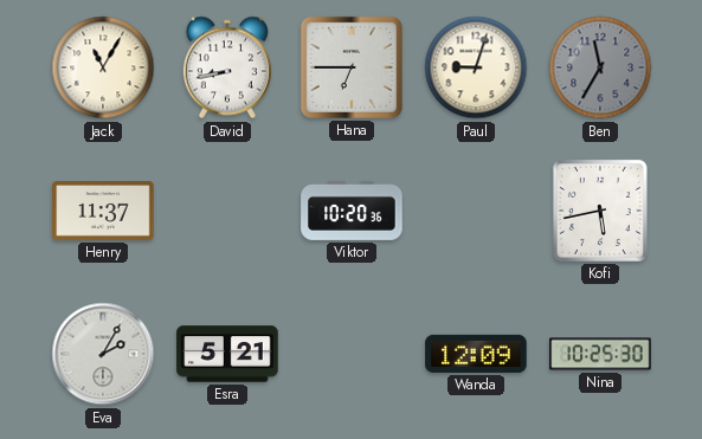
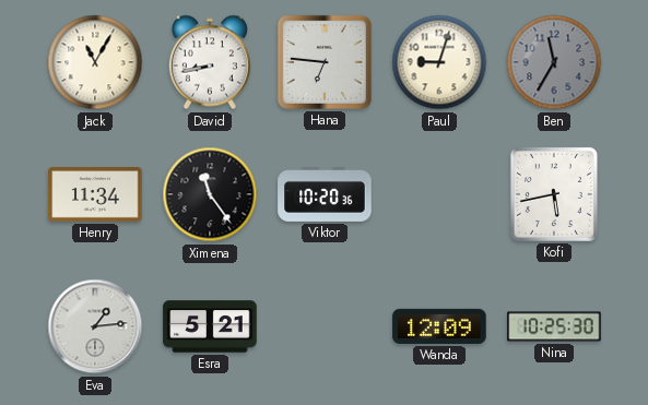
Hana: 6:45 -> 6:46 (325, 62)
Henry: 11:37 -> 11:34 (95, 195)
Ximena: none -> 11:24 (210, 194)
Eva: 2:05 -> 1:14 (95, 326)
